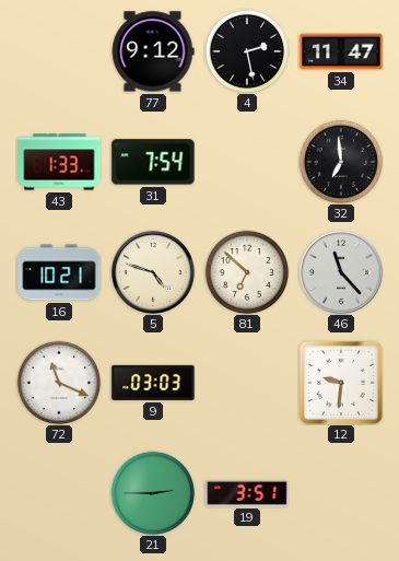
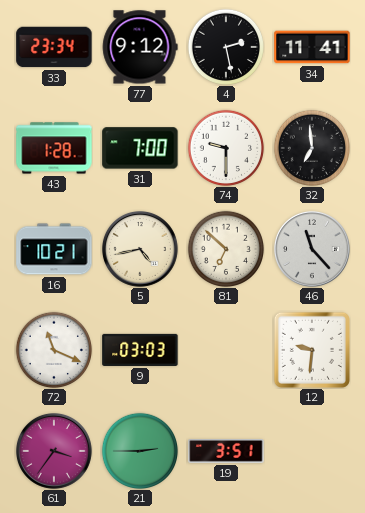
33: none -> 23:34 (54, 47)
34: 11:47 -> 11:41 (312, 47)
43: 1:33 -> 1:28 (54, 148)
31: 7:54 -> 7:00 (140, 148)
74: none -> 9:30 (225, 147)
5: 4:48 -> 4:43 (140, 249)
61: none -> 3:36 (54, 451)
